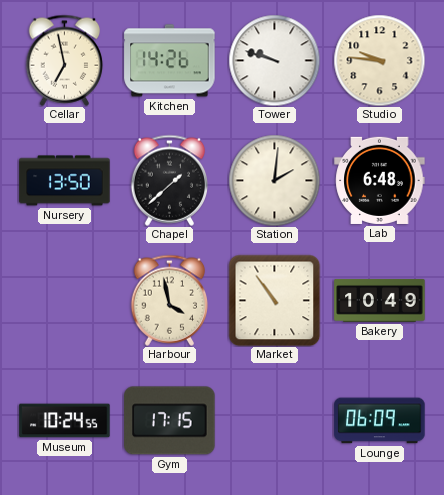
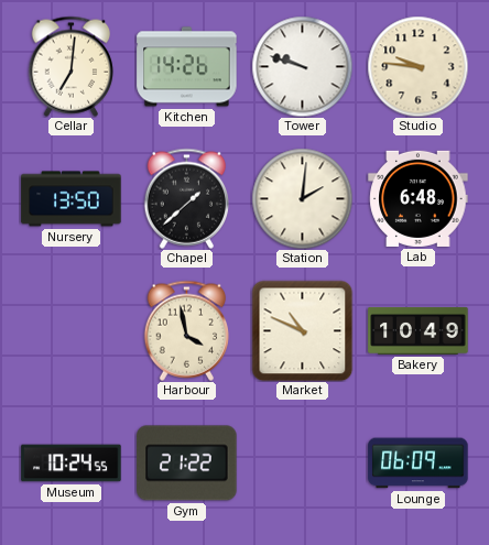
Cellar: 6:58 -> 7:01 (72, 66)
Market: 10:54 -> 10:49 (302, 330)
Gym: 17:15 -> 21:22 (187, 464)
